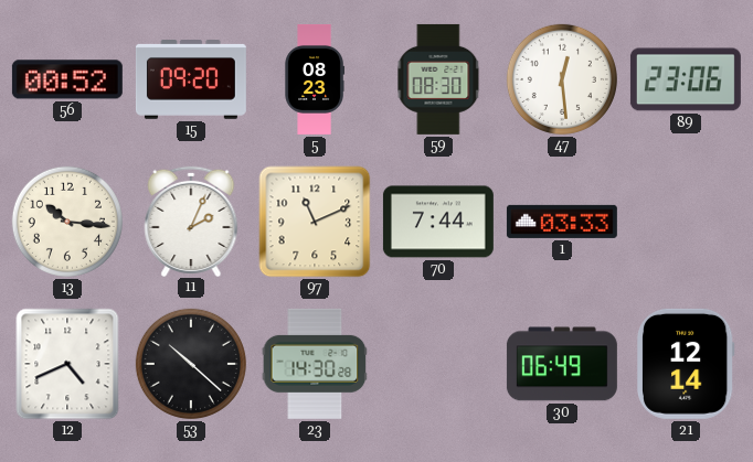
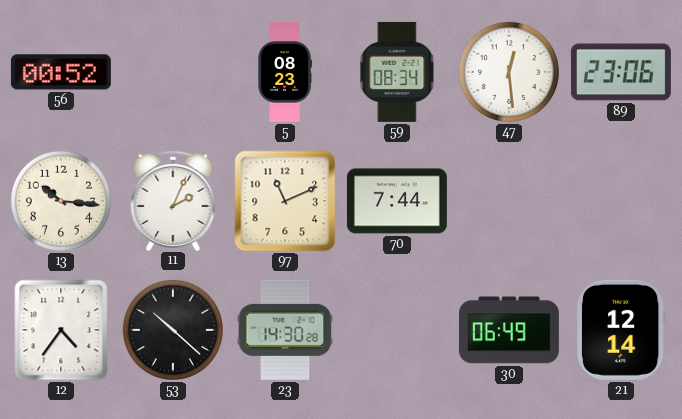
15: 09:20 -> none (191, 80)
59: 08:30 -> 08:34 (397, 72)
1: 03:33 -> none (562, 222)
12: 4:41 -> 4:36 (61, 330)
